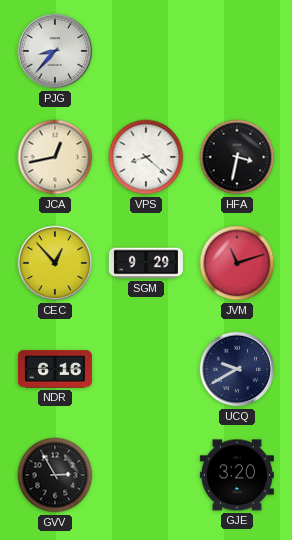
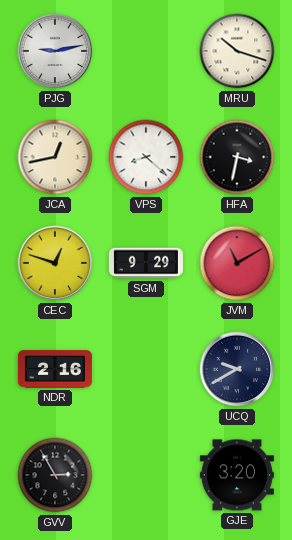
PJG: 8:37 -> 9:13 (55, 51)
MRU: none -> 10:18 (237, 51)
CEC: 12:53 -> 12:48 (55, 263)
JVM: 11:12 -> 11:10 (237, 263)
NDR: 6:16 -> 2:16 (55, 369)
